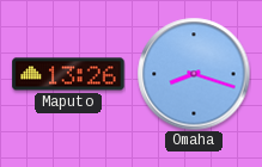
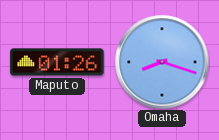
Maputo: 13:26 -> 01:26 (57, 62)
